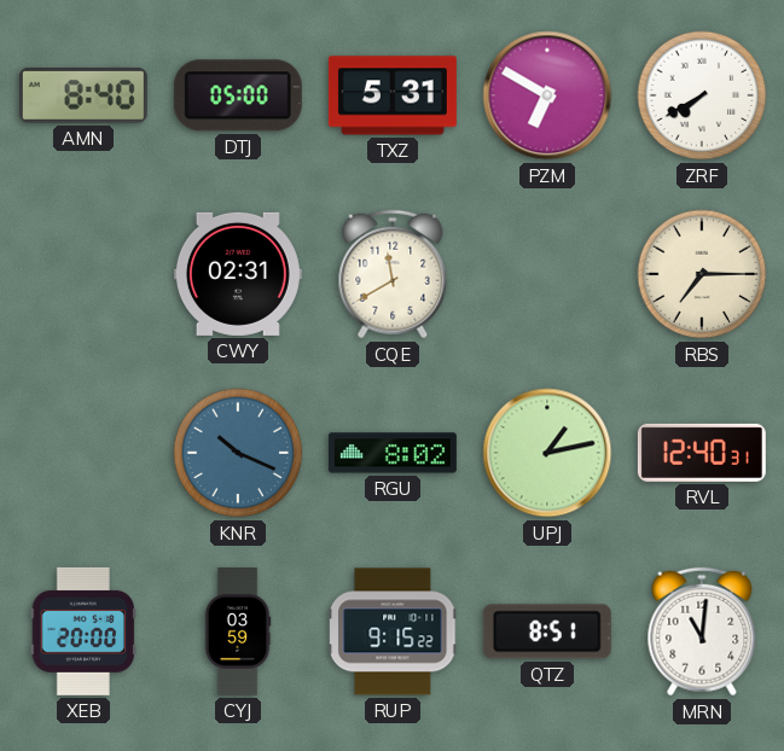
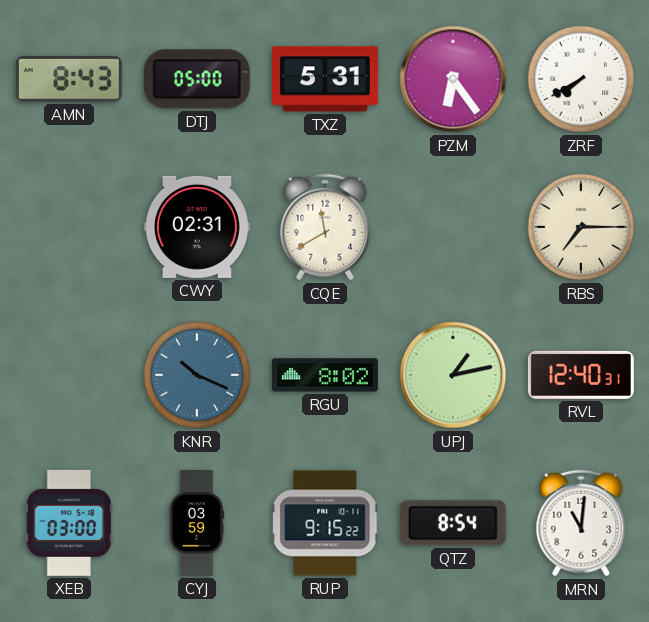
AMN: 8:40 -> 8:43 (69, 79)
PZM: 6:50 -> 6:24 (453, 79)
XEB: 20:00 -> 03:00 (69, 523)
QTZ: 8:51 -> 8:54 (453, 523)
